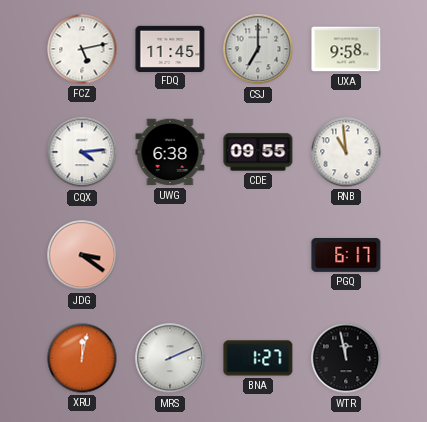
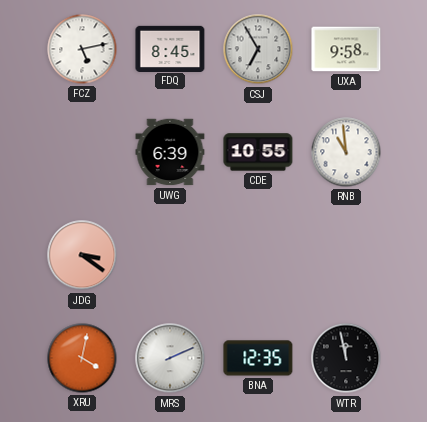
FDQ: 11:45 -> 8:45 (170, 48)
CSJ: 7:00 -> 6:55 (258, 49)
CQX: 4:14 -> none (82, 152)
UWG: 6:38 -> 6:39 (170, 152)
CDE: 09:55 -> 10:55 (258, 152)
PGQ: 6:17 -> none (346, 256)
XRU: 12:02 -> 4:02 (82, 358)
BNA: 1:27 -> 12:35 (258, 358)
